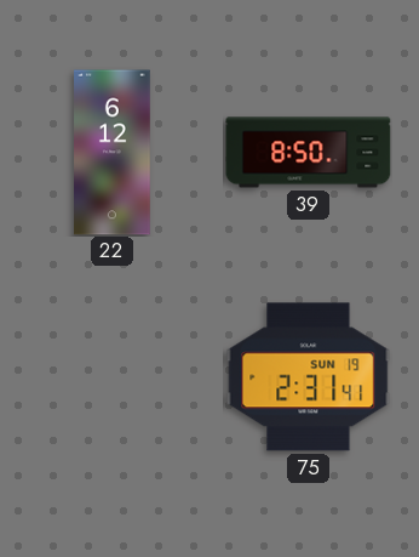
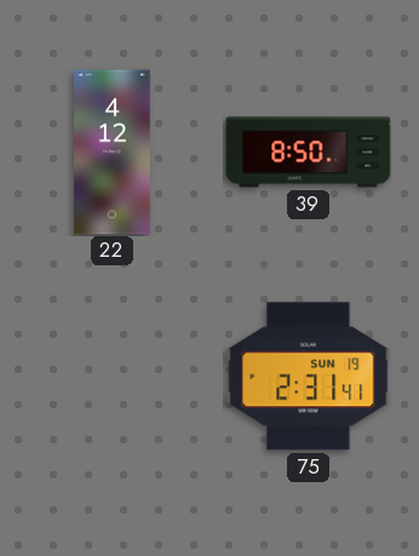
22: 6:12 -> 4:12 (113, 153)
